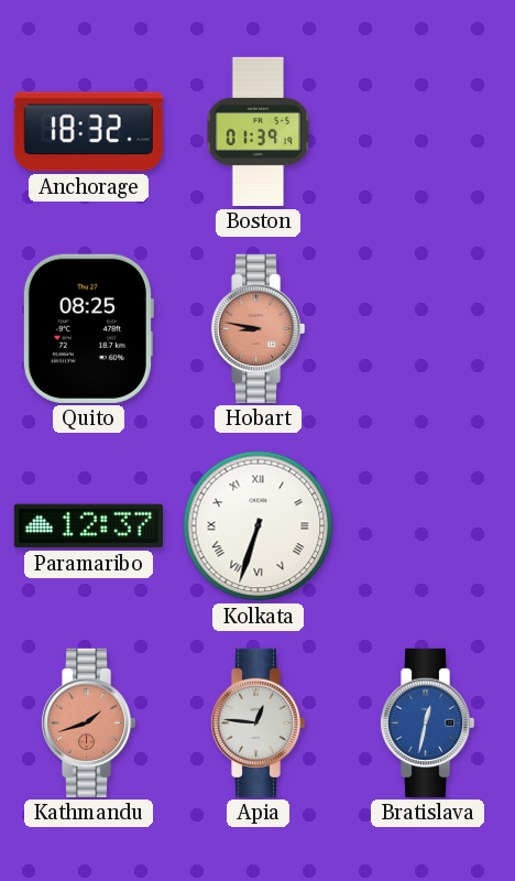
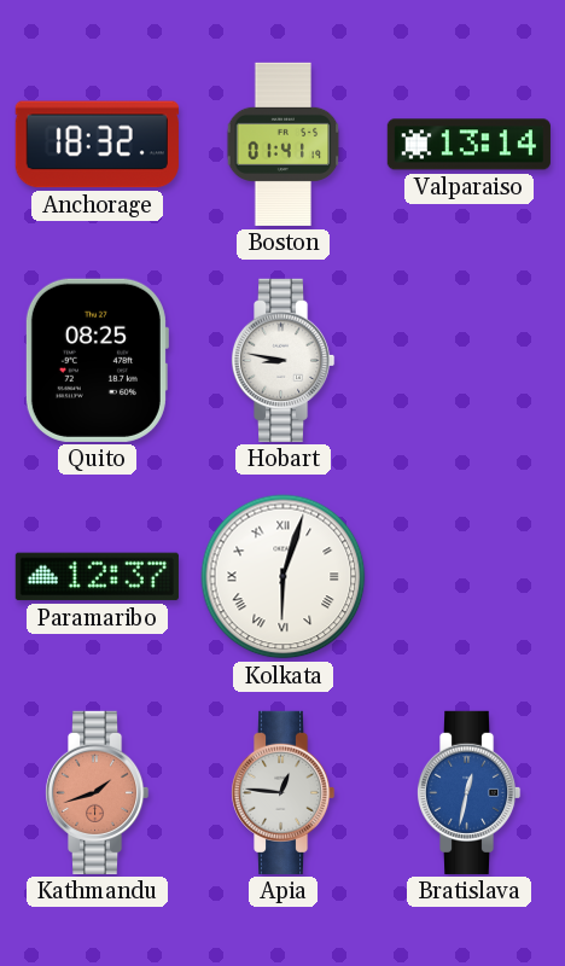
Boston: 01:39 -> 01:41 (284, 144)
Valparaiso: none -> 13:14 (468, 145)
Hobart dial: salmon -> white (282, 360)
Kolkata: 6:33 -> 6:03 (284, 577)
